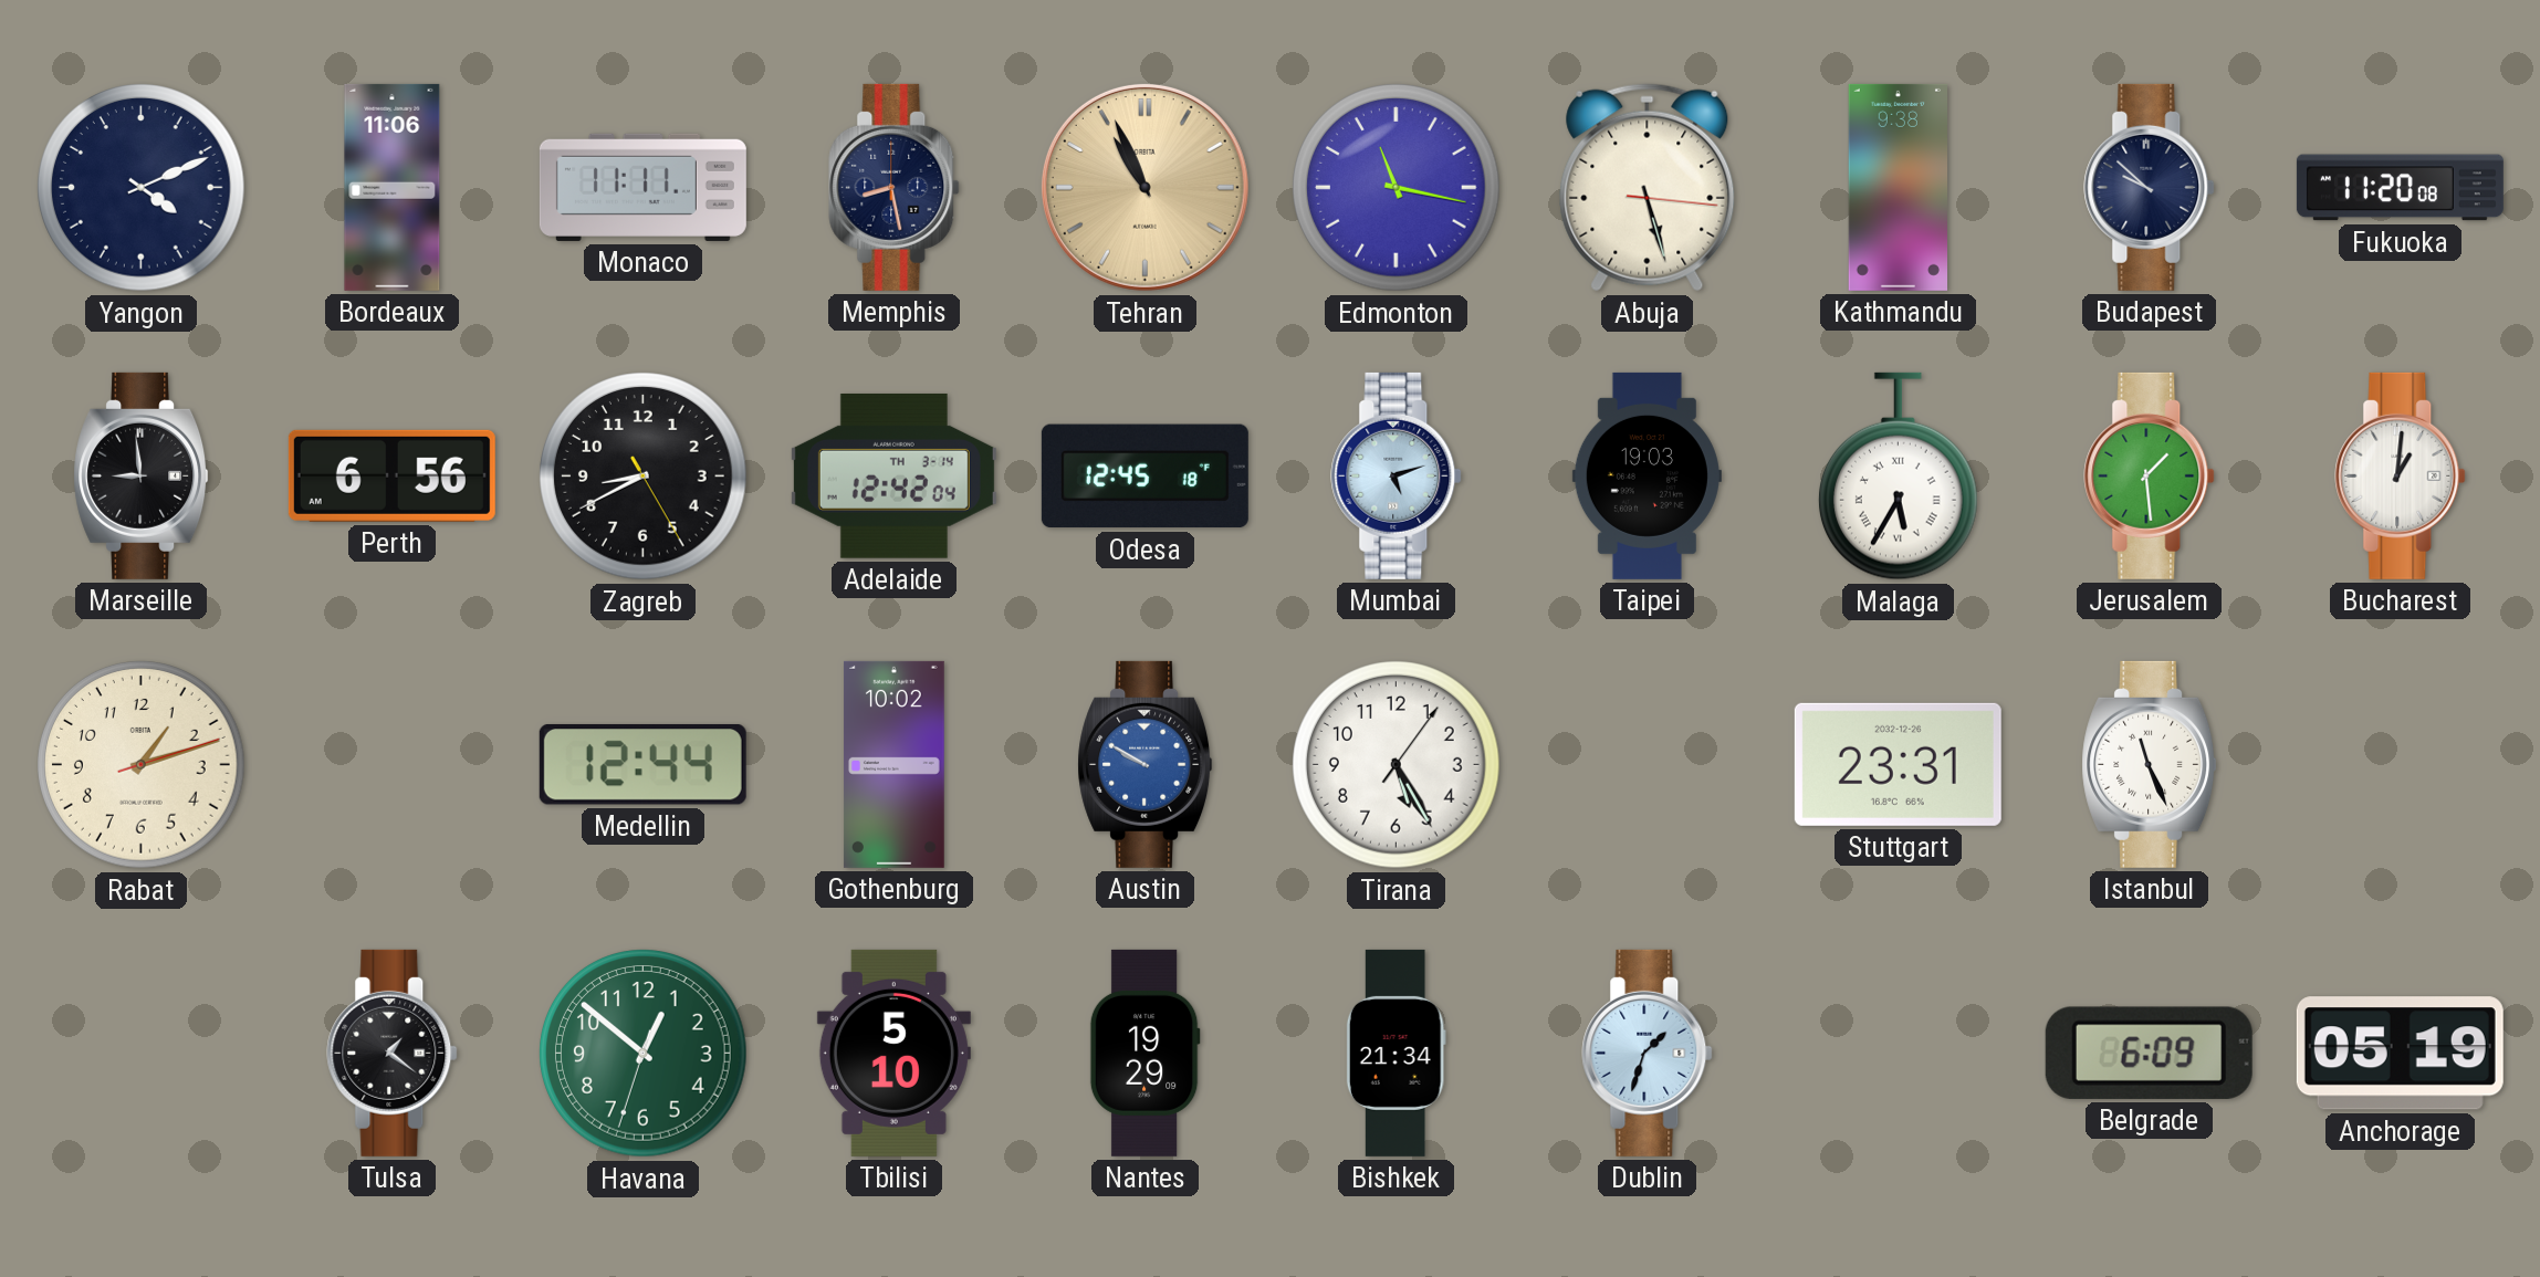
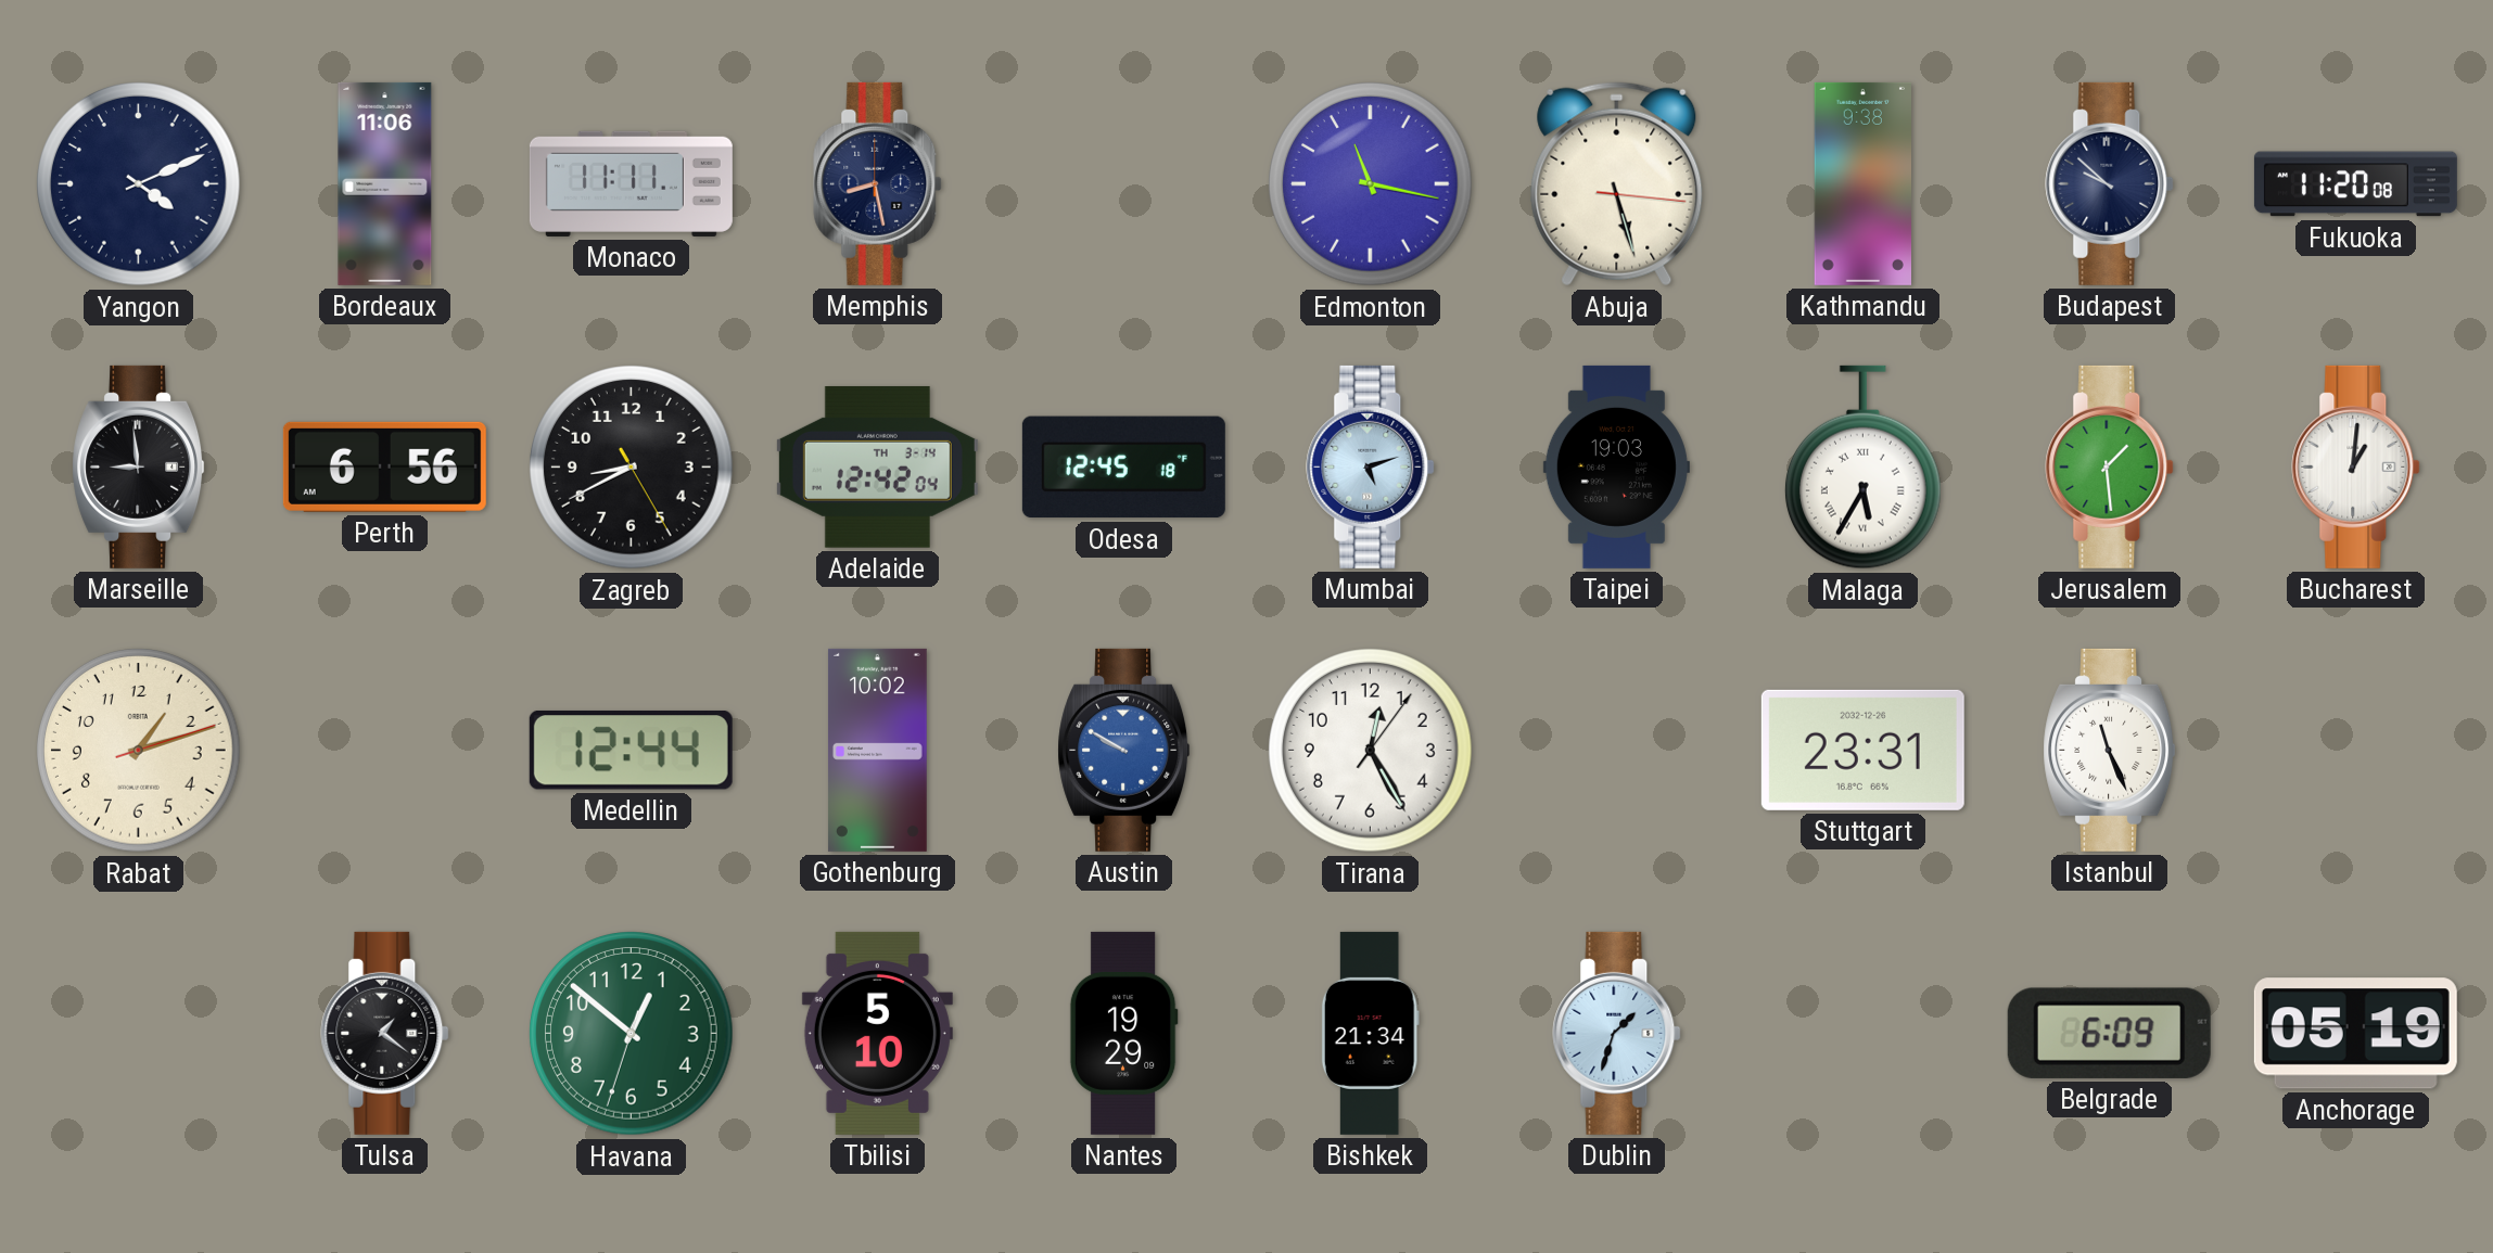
Tehran: 10:56 -> none (1144, 187)
Tirana: 5:25 -> 12:25 (1371, 751)
